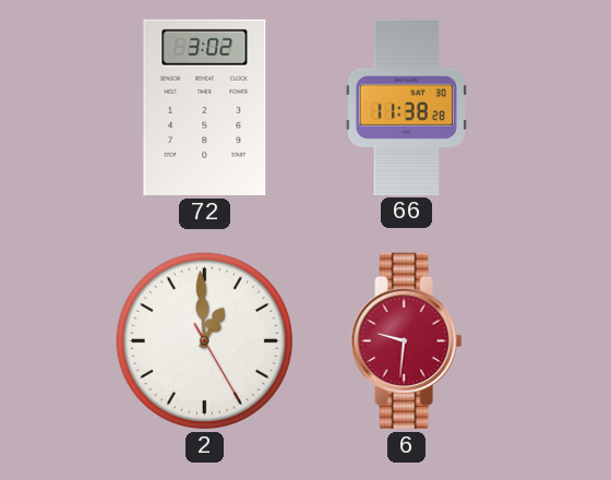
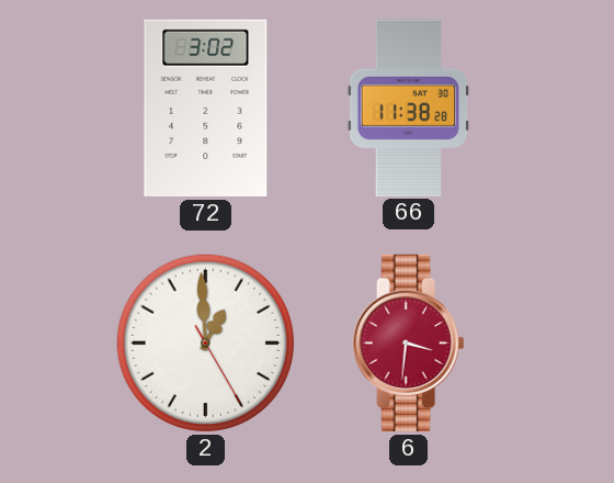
6: 9:31 -> 3:31 (409, 342)
